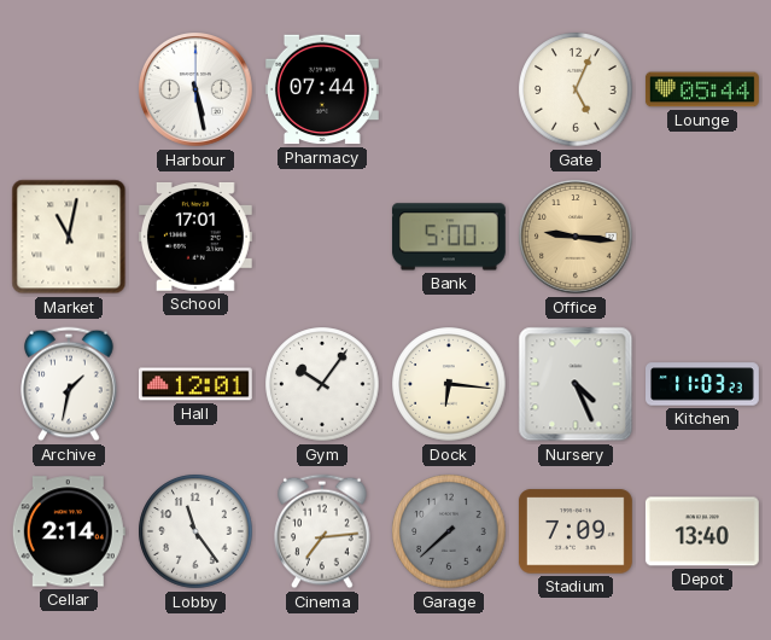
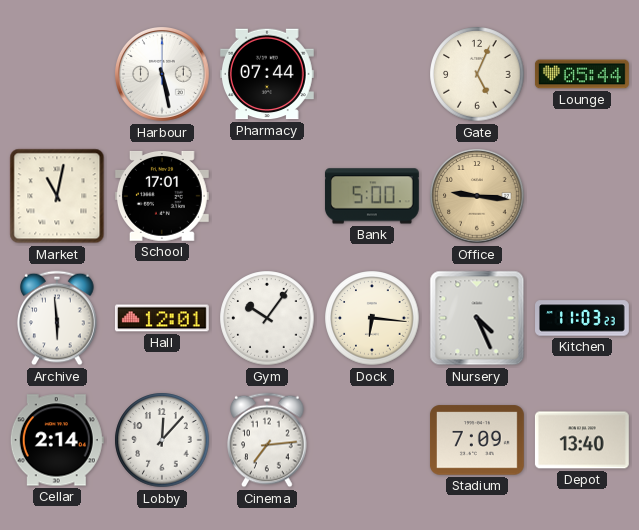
Archive: 1:32 -> 5:59 (57, 318)
Lobby: 11:24 -> 12:07 (162, 440)
Garage: 7:38 -> none (449, 531)
